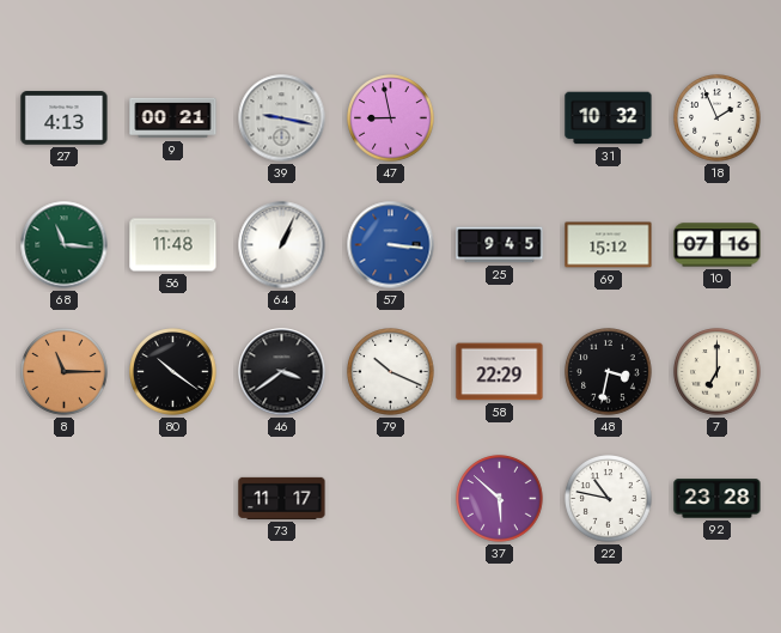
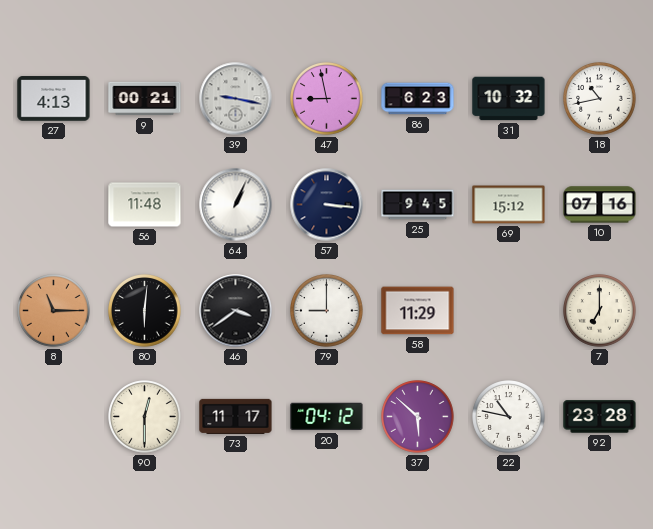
86: none -> 6:23 (418, 99)
18: 1:56 -> 10:43 (600, 99)
68: 11:16 -> none (65, 245)
57 dial: blue -> navy (327, 205)
80: 10:21 -> 6:01 (145, 311)
79: 10:19 -> 9:00 (327, 311)
58: 22:29 -> 11:29 (418, 311)
48: 3:32 -> none (609, 372)
90: none -> 12:30 (145, 417)
20: none -> 04:12 (327, 417)
